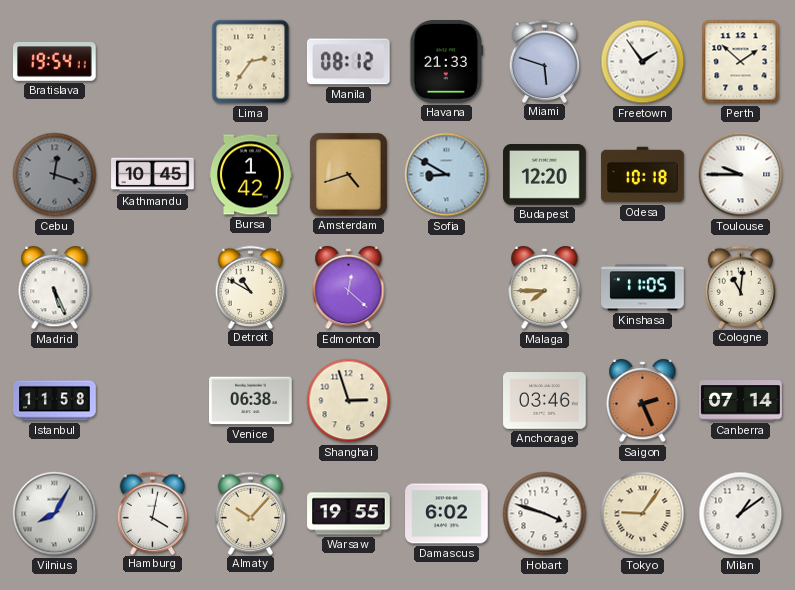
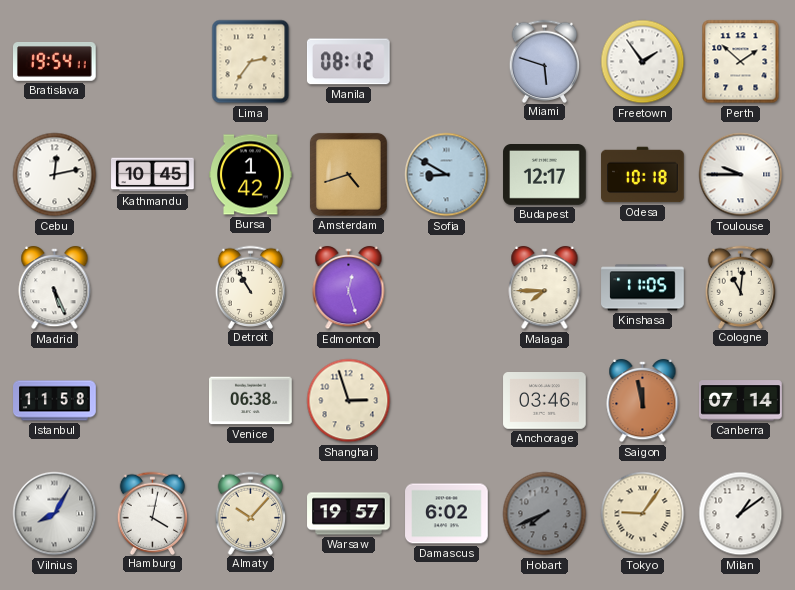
Havana: 21:33 -> none (447, 62)
Cebu: 12:18 -> 12:13 (55, 175)
Cebu dial: grey -> white (55, 175)
Budapest: 12:20 -> 12:17 (545, 175)
Detroit: 10:50 -> 10:55 (251, 287)
Edmonton: 12:22 -> 12:27 (349, 288)
Saigon: 2:26 -> 11:58 (643, 401)
Warsaw: 19:55 -> 19:57 (349, 514)
Hobart: 3:48 -> 7:41 (545, 514)
Hobart dial: white -> grey (545, 514)
